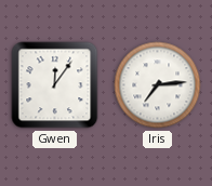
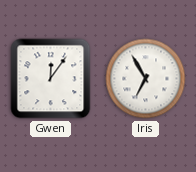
Iris: 7:14 -> 6:55 (146, 79)
